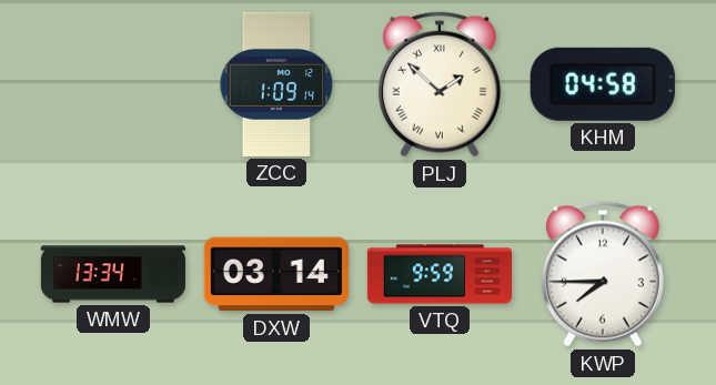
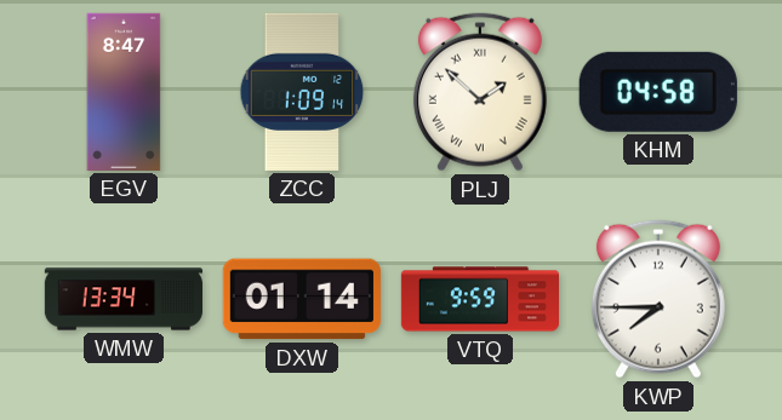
EGV: none -> 8:47 (124, 92)
DXW: 03:14 -> 01:14 (302, 299)
